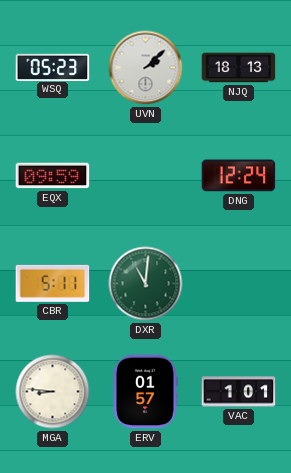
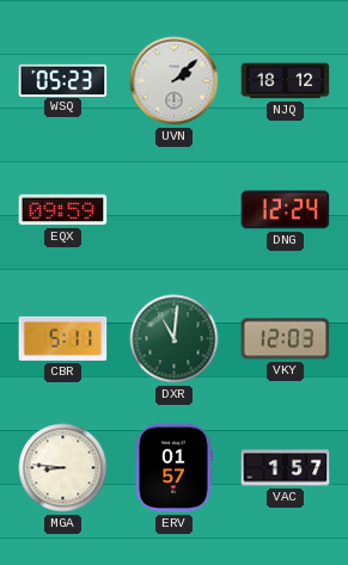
NJQ: 18:13 -> 18:12 (286, 81)
VKY: none -> 12:03 (286, 339)
VAC: 1:01 -> 1:57 (286, 468)
